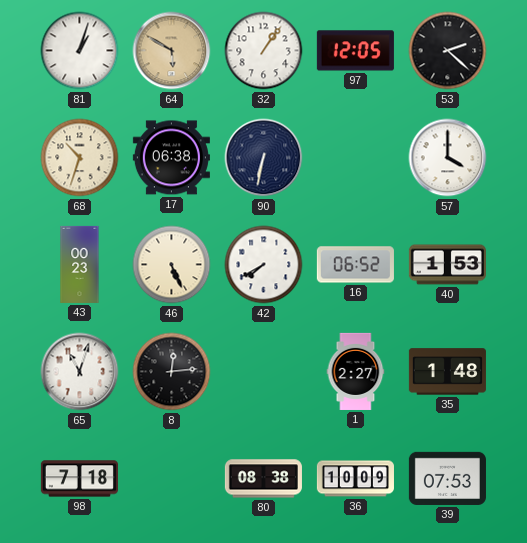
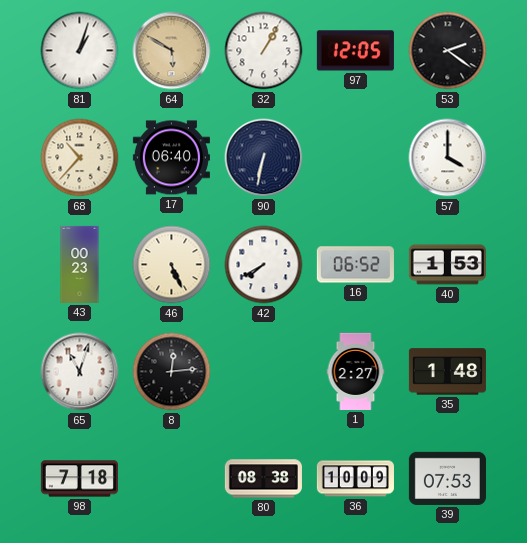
32: 1:06 -> 1:05 (264, 51)
53: 2:22 -> 2:21 (448, 51)
68: 10:33 -> 10:37 (80, 158)
17: 06:38 -> 06:40 (171, 158)
